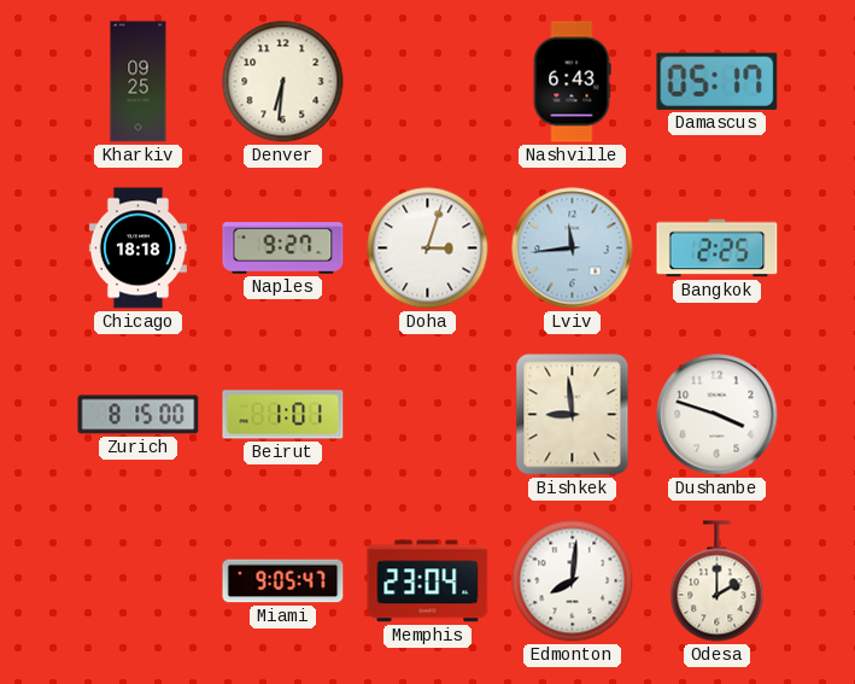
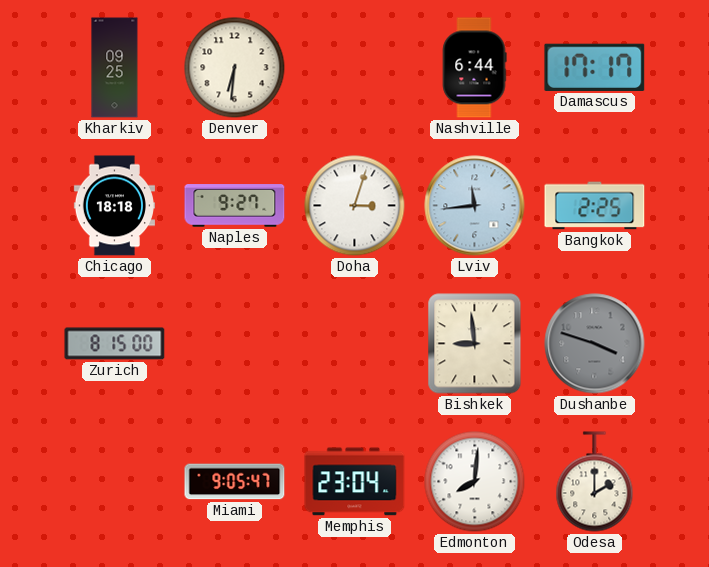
Nashville: 6:43 -> 6:44 (474, 68)
Damascus: 05:17 -> 17:17 (595, 67)
Beirut: 1:01 -> none (283, 415)
Dushanbe dial: white -> grey (595, 344)
